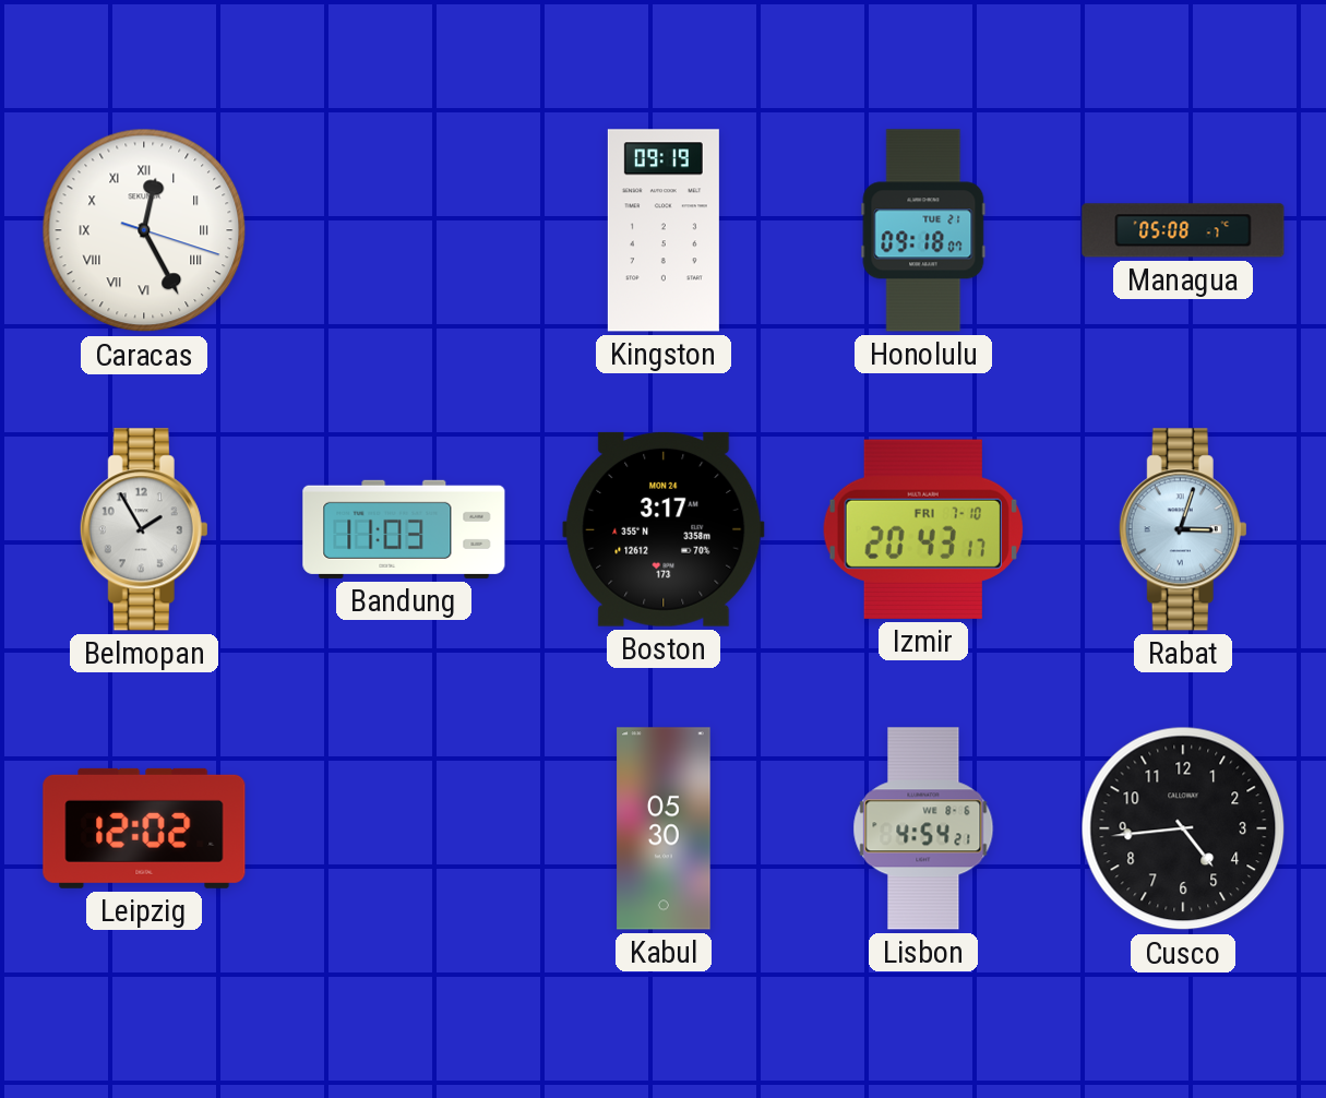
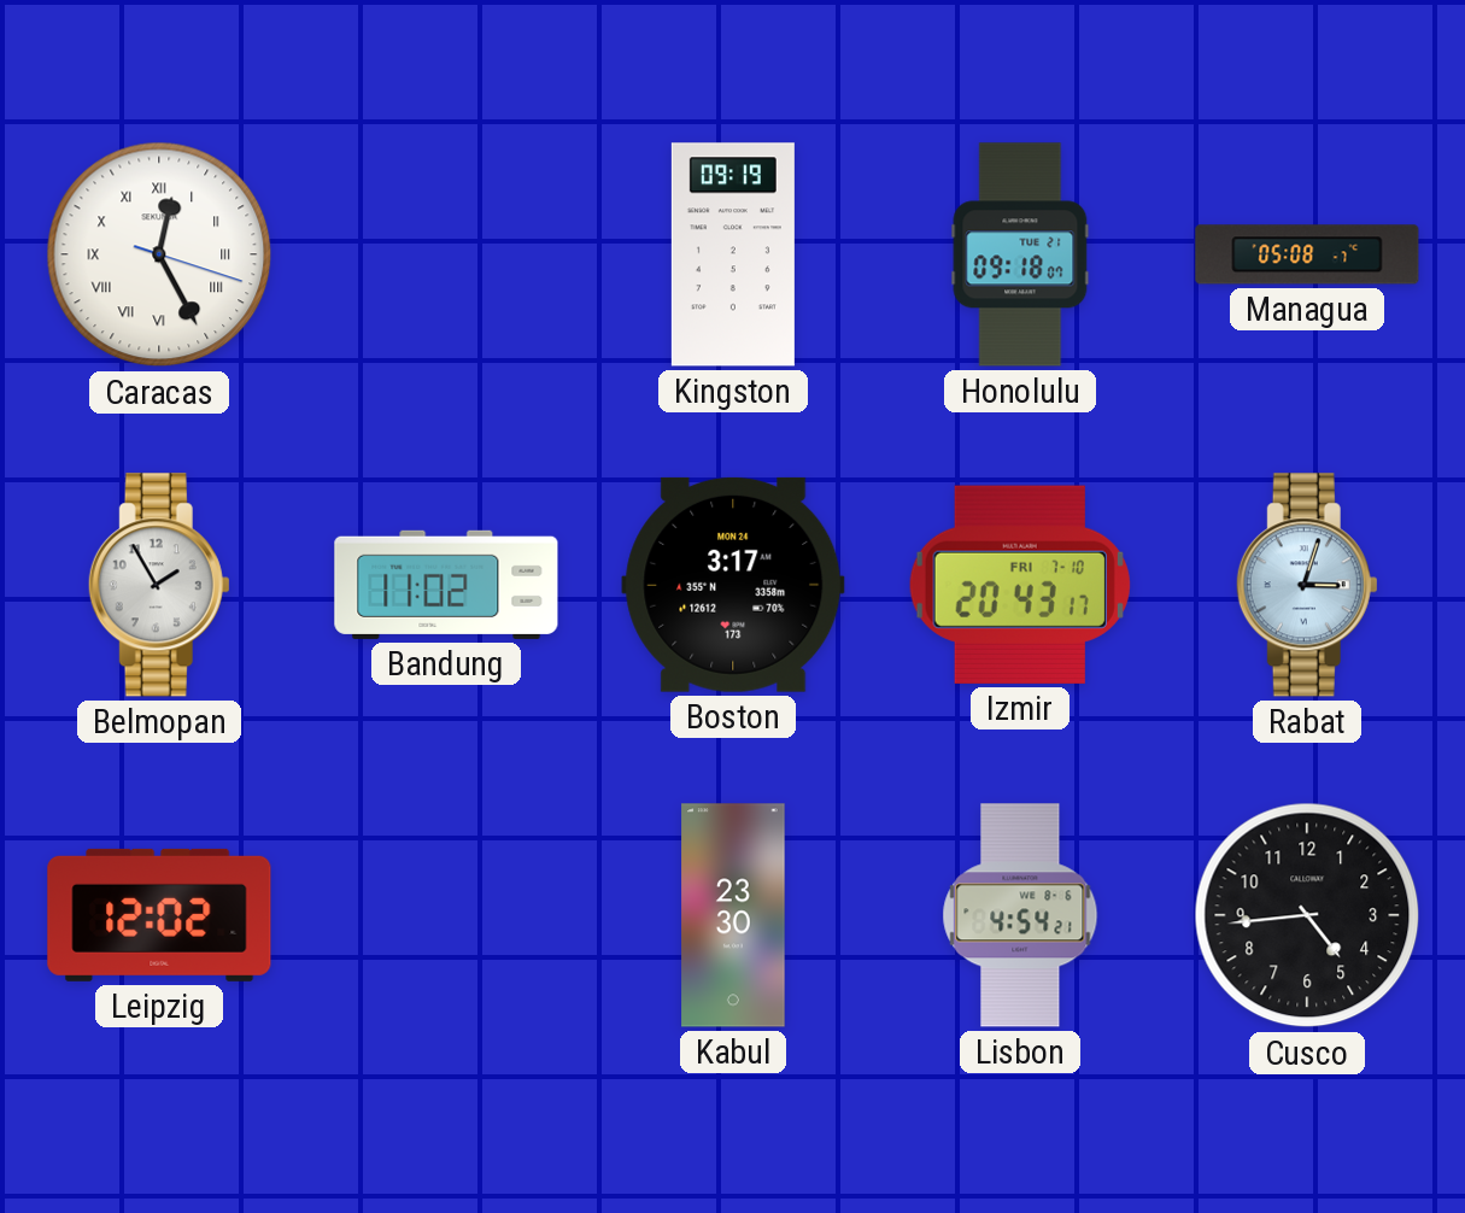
Bandung: 11:03 -> 11:02 (446, 585)
Kabul: 05:30 -> 23:30 (733, 915)
